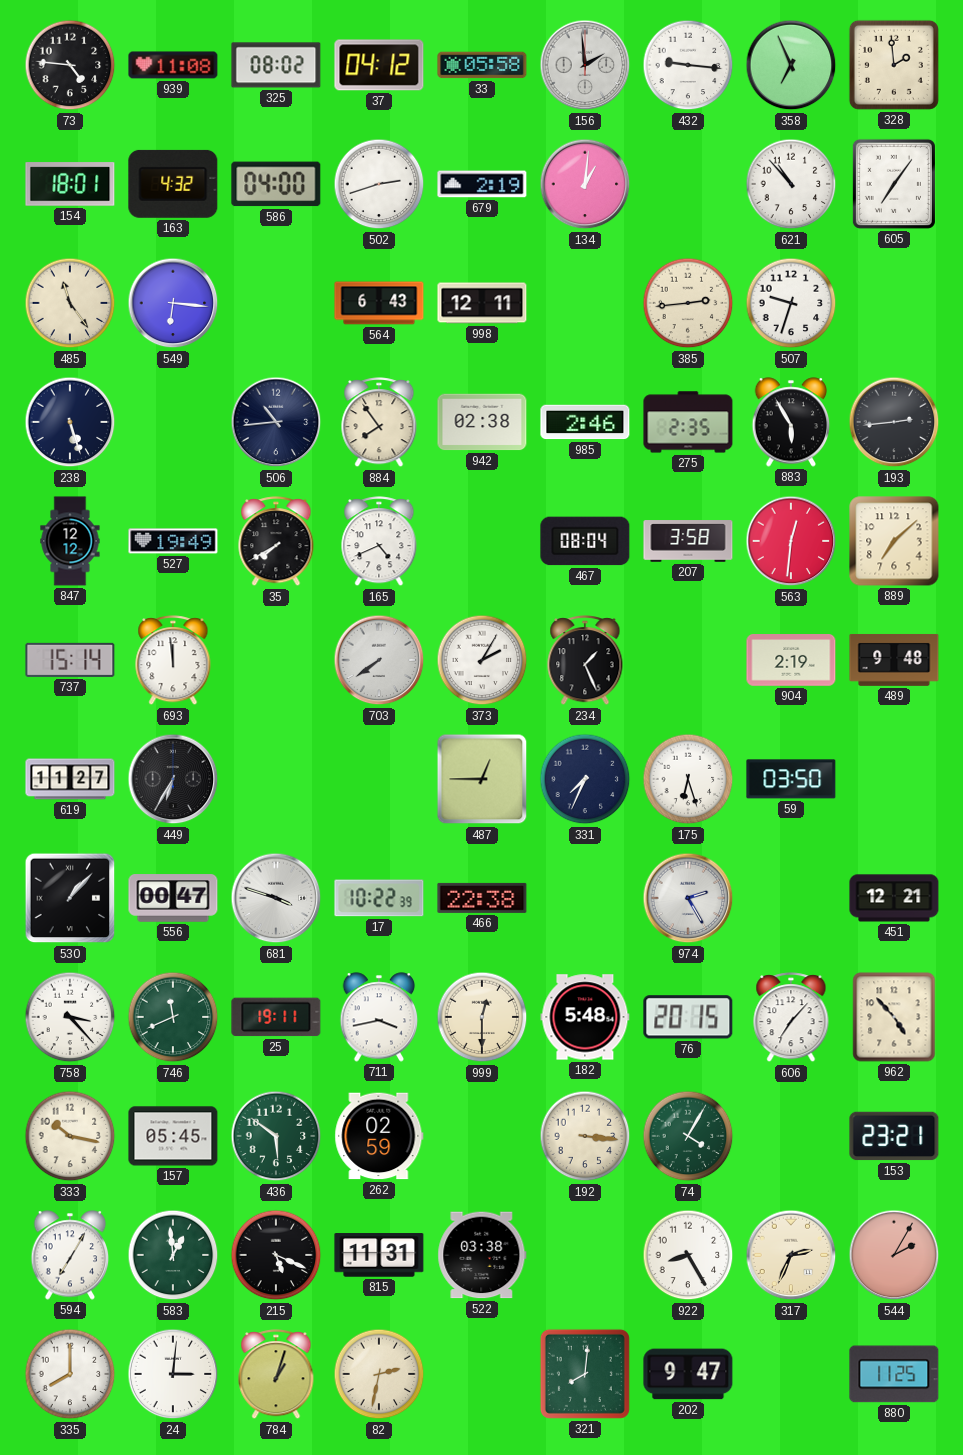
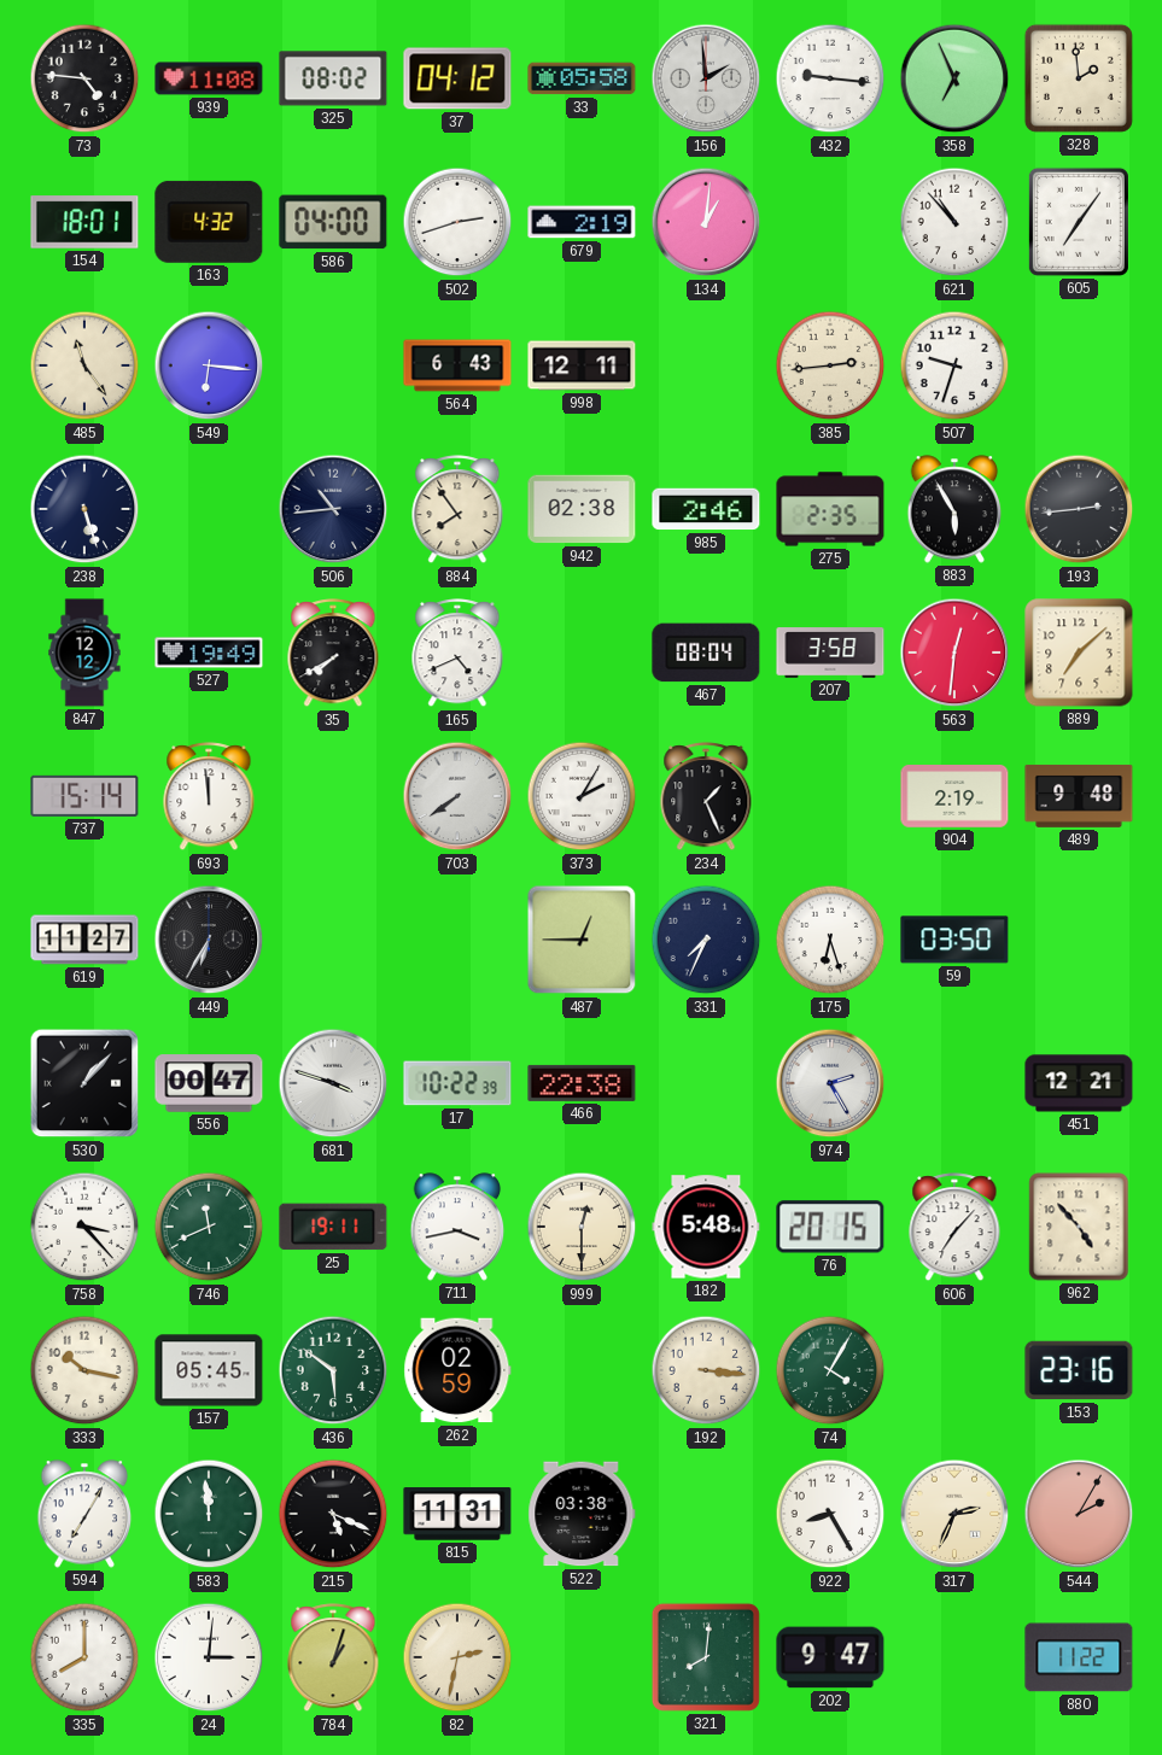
153: 23:21 -> 23:16 (1079, 1370)
583: 12:59 -> 11:59 (209, 1514)
880: 11:25 -> 11:22 (1079, 1657)
